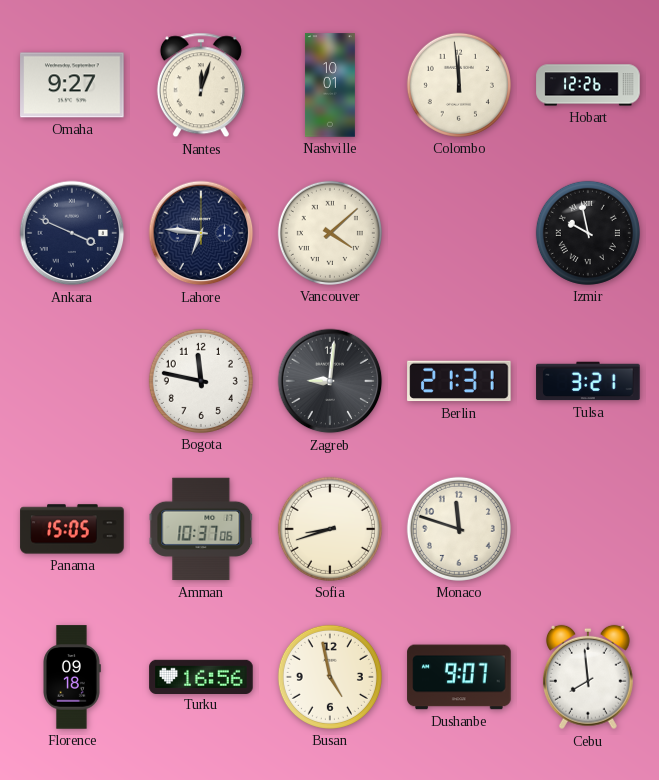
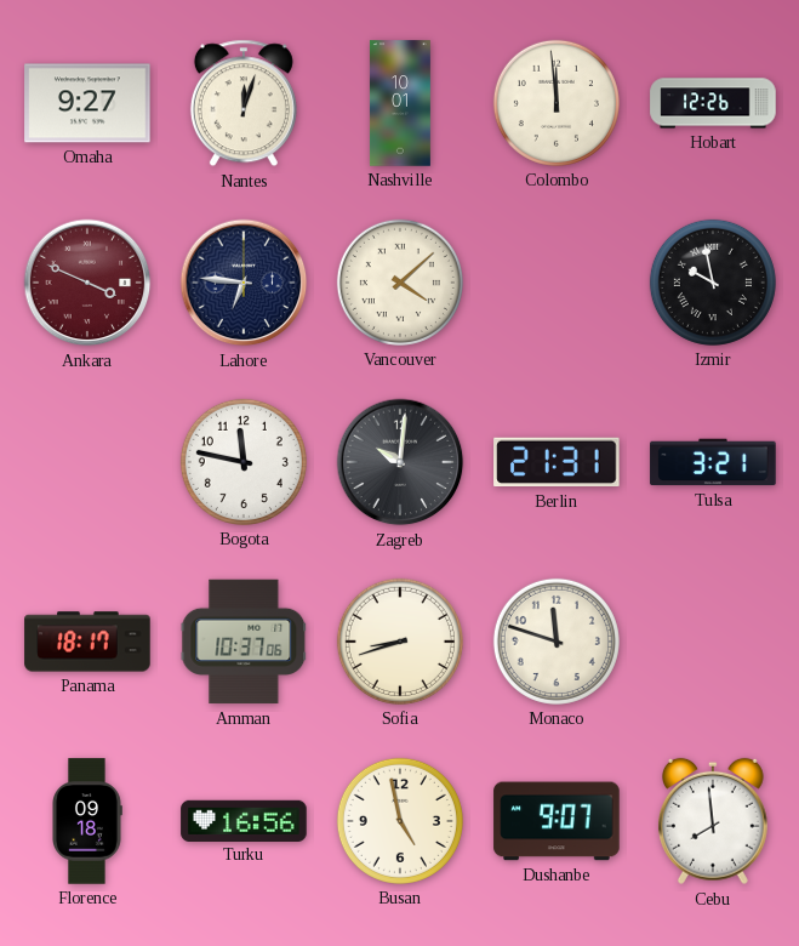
Ankara dial: navy -> burgundy (87, 283)
Zagreb: 9:01 -> 10:01 (400, 462)
Panama: 15:05 -> 18:17 (87, 642)
